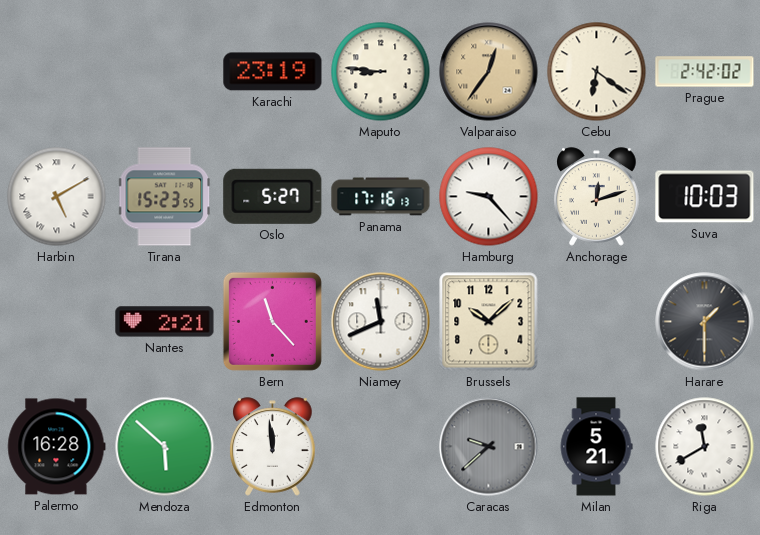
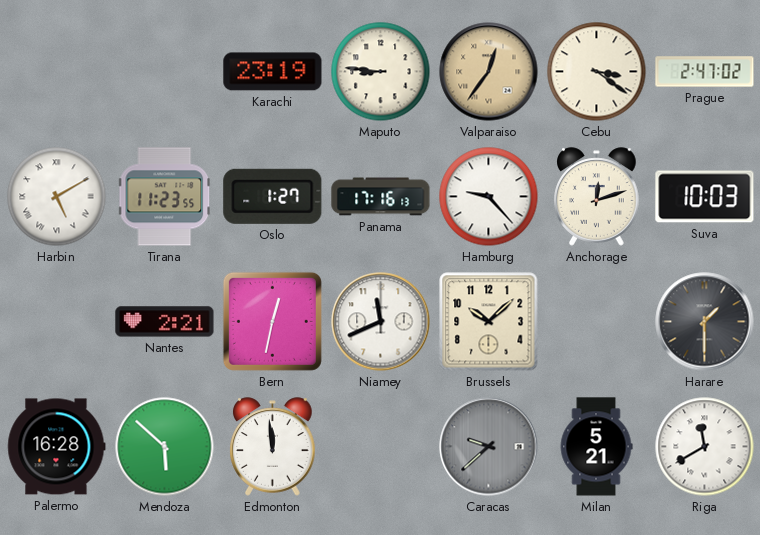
Cebu: 6:21 -> 3:21 (597, 72)
Prague: 2:42 -> 2:47 (705, 72)
Tirana: 15:23 -> 11:23 (165, 197)
Oslo: 5:27 -> 1:27 (273, 196)
Bern: 11:23 -> 12:32 (272, 321)
